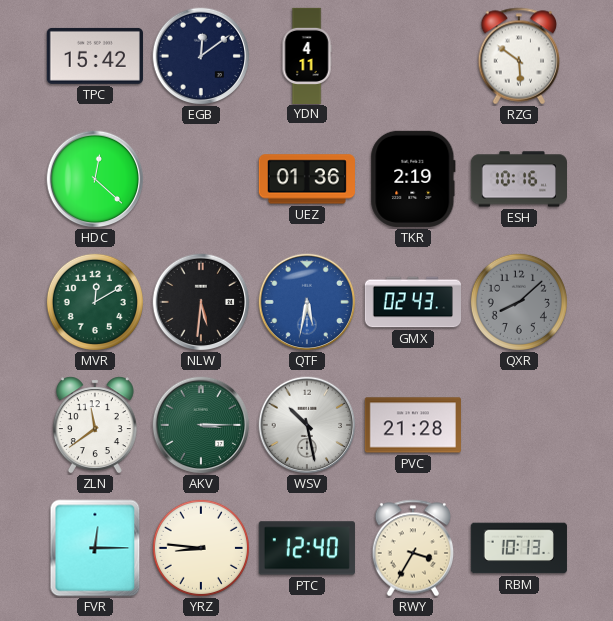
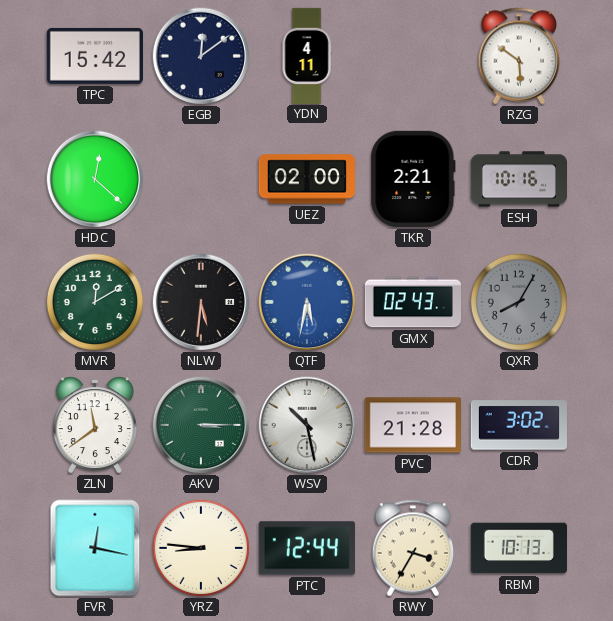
UEZ: 01:36 -> 02:00 (307, 179)
TKR: 2:19 -> 2:21 (413, 179)
QXR: 8:08 -> 8:05 (519, 302)
CDR: none -> 3:02 (519, 425)
FVR: 12:15 -> 12:17 (95, 548)
PTC: 12:40 -> 12:44 (307, 548)
